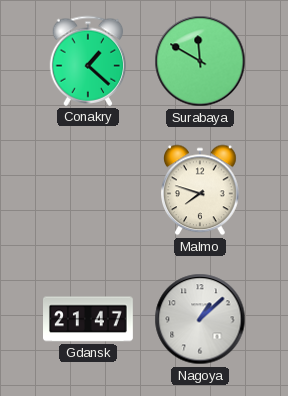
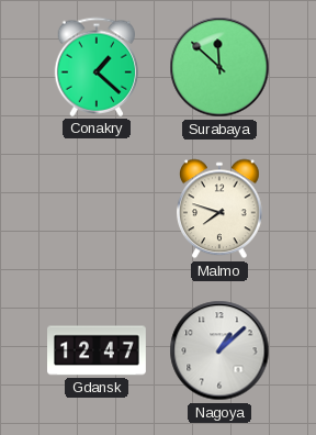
Surabaya: 11:50 -> 11:52 (219, 67)
Gdansk: 21:47 -> 12:47 (98, 350)
